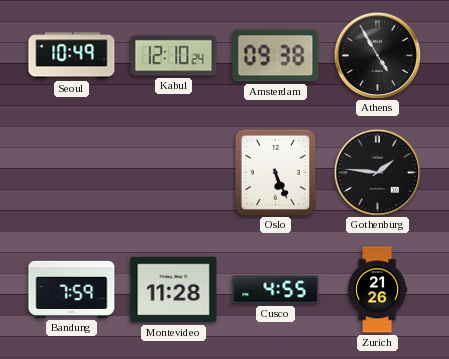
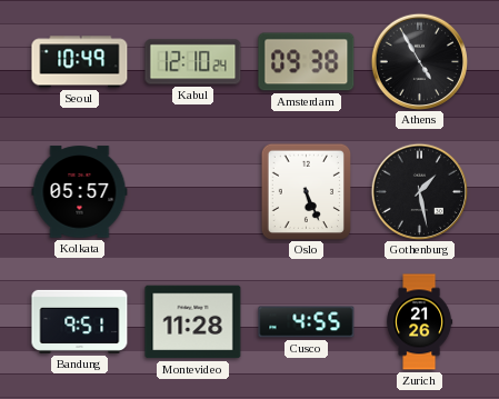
Kolkata: none -> 05:57 (80, 192)
Gothenburg: 1:46 -> 1:28 (419, 191)
Bandung: 7:59 -> 9:51 (80, 321)
